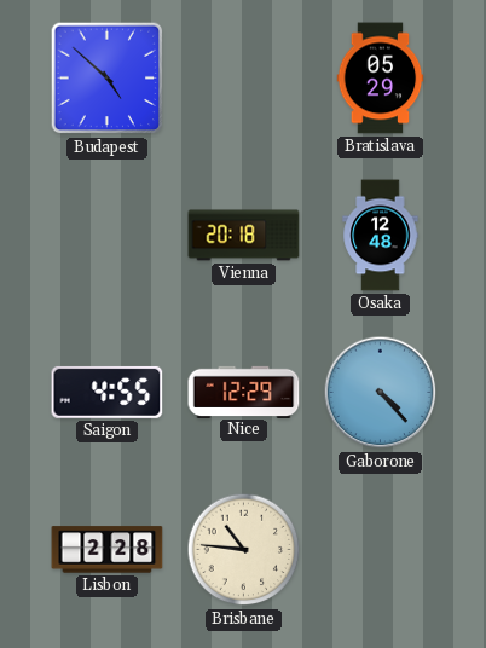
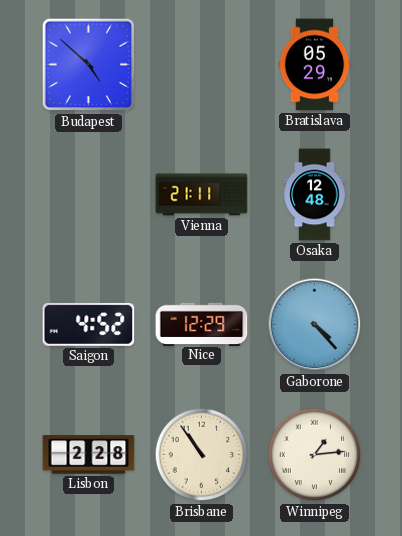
Vienna: 20:18 -> 21:11 (202, 195)
Saigon: 4:55 -> 4:52 (89, 324)
Brisbane: 10:46 -> 10:54 (202, 455)
Winnipeg: none -> 1:14 (315, 455)
